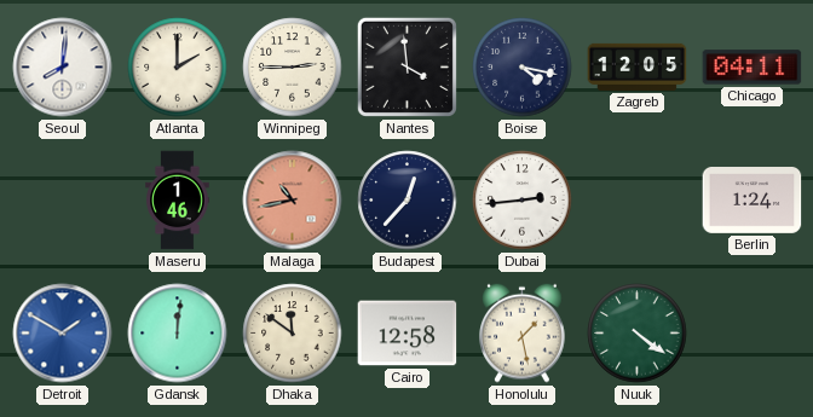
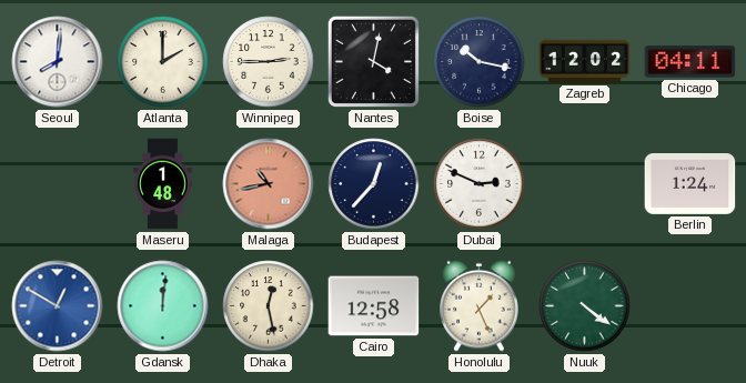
Nantes: 3:59 -> 4:02 (373, 61)
Boise: 4:17 -> 10:17 (480, 62)
Zagreb: 12:05 -> 12:02 (585, 61)
Maseru: 1:46 -> 1:48 (163, 184)
Dubai: 2:44 -> 2:49 (480, 184)
Detroit: 1:50 -> 12:50 (58, 306)
Dhaka: 11:51 -> 12:28 (269, 306)
Honolulu: 1:28 -> 1:26 (480, 305)
